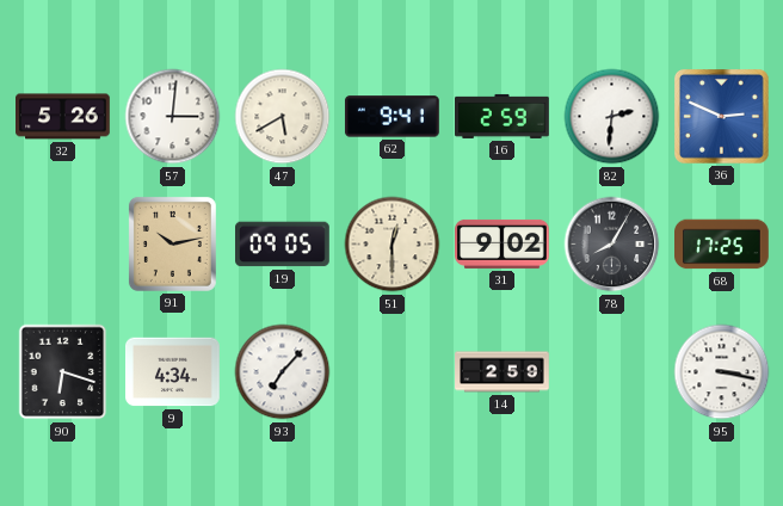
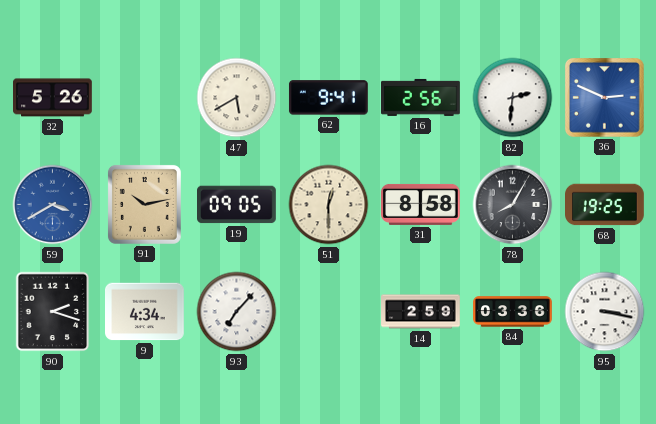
57: 3:01 -> none (173, 117)
16: 2:59 -> 2:56 (421, 97)
59: none -> 3:40 (53, 205)
31: 9:02 -> 8:58 (421, 204)
68: 17:25 -> 19:25 (605, 205)
90: 6:18 -> 2:18 (53, 312)
84: none -> 03:36 (513, 312)
